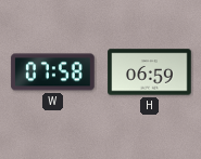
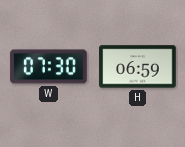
W: 07:58 -> 07:30 (49, 67)
